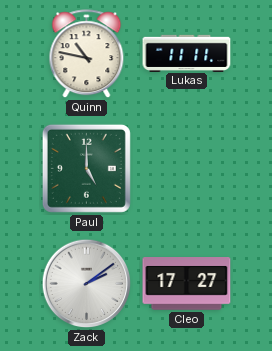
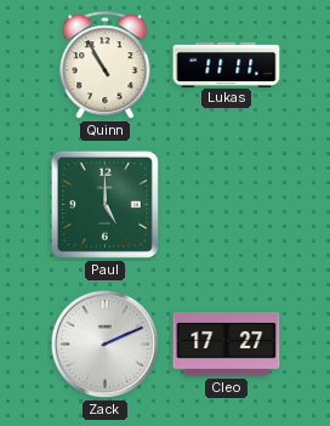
Quinn: 10:47 -> 10:55 (106, 66)
Zack: 2:09 -> 2:11 (106, 345)
